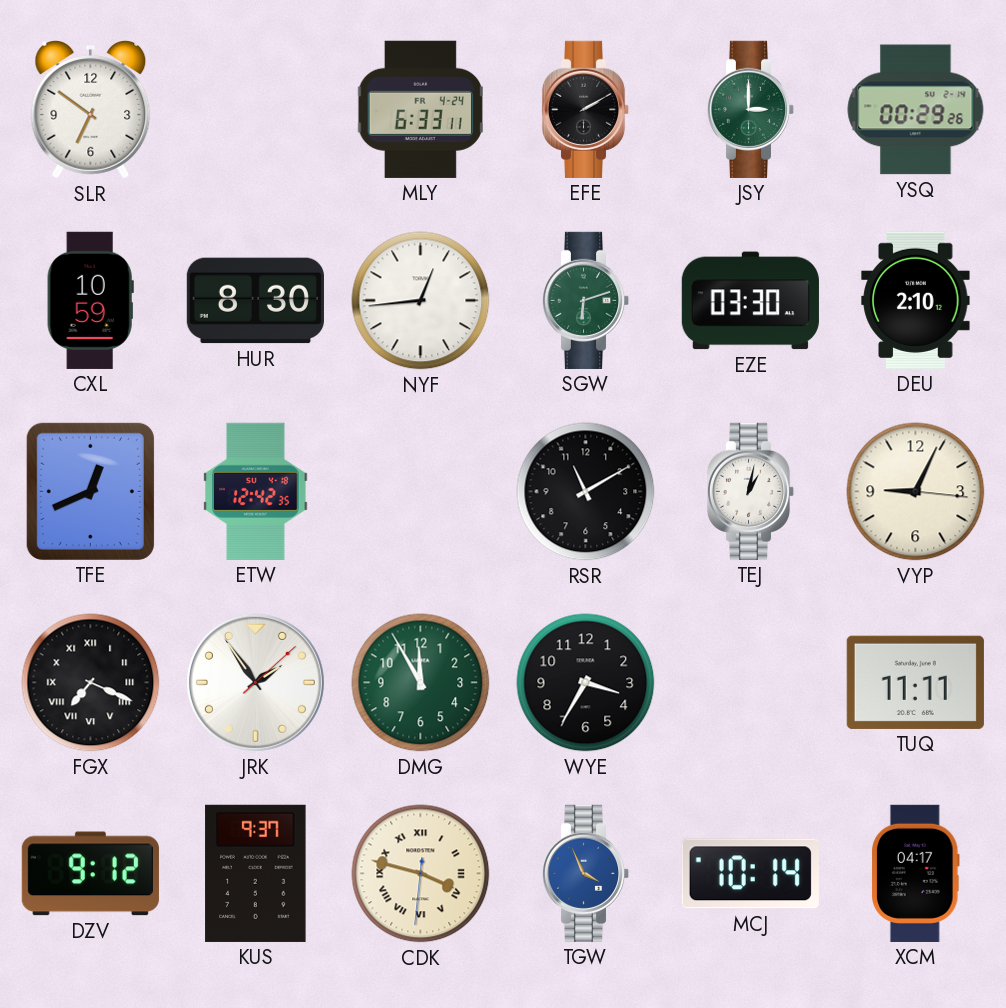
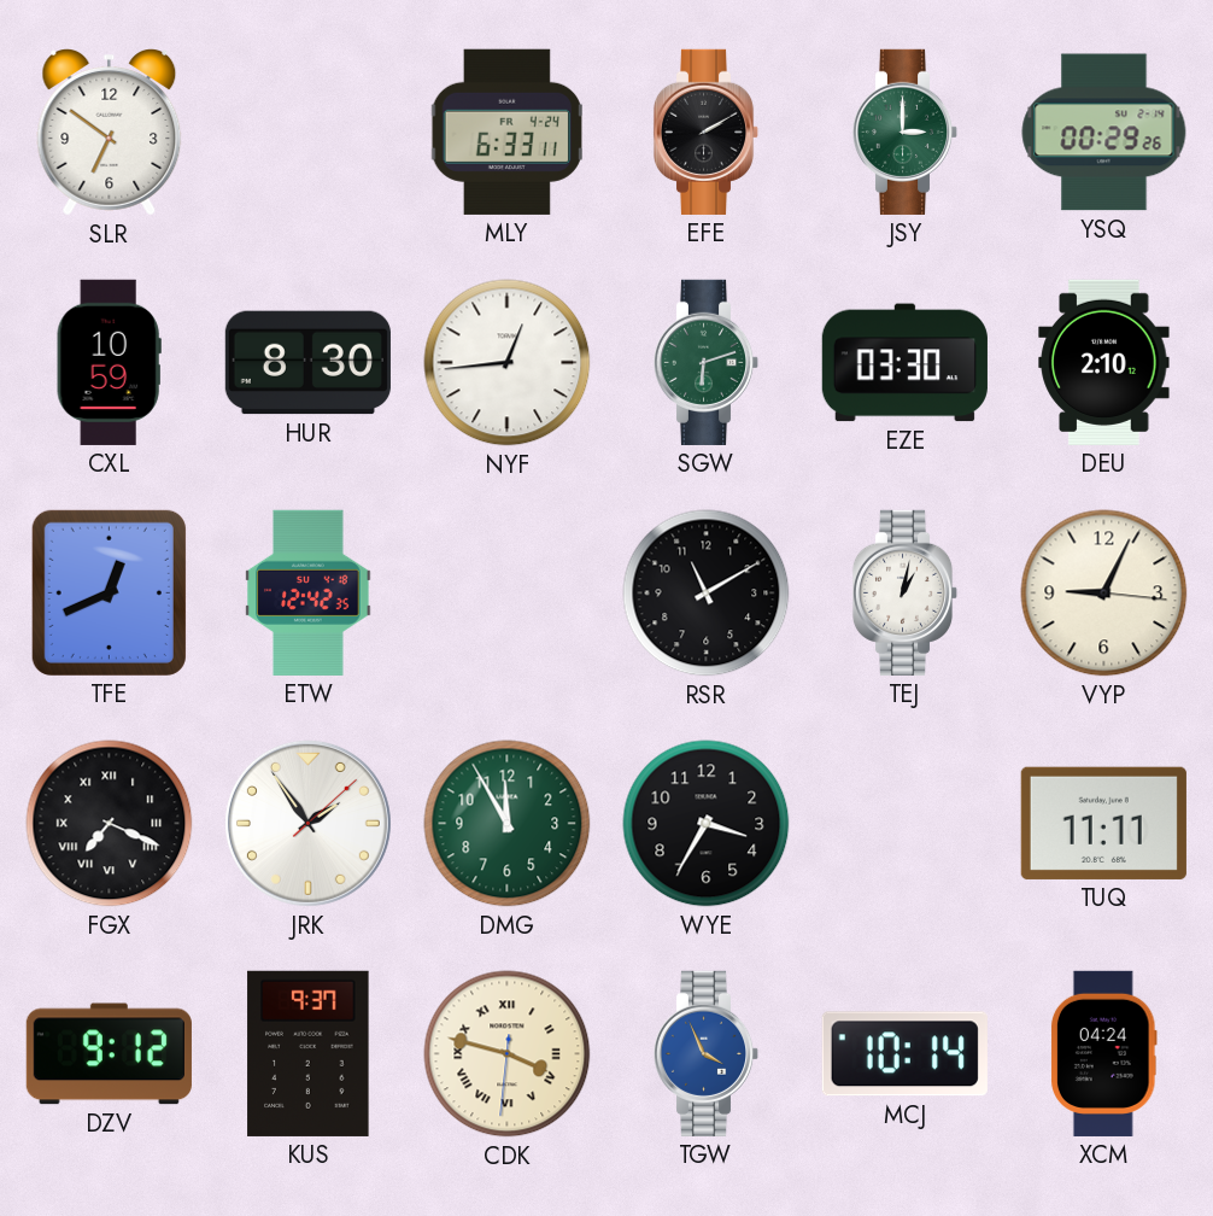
XCM: 04:17 -> 04:24 (1103, 1053)
